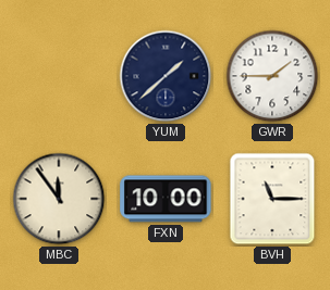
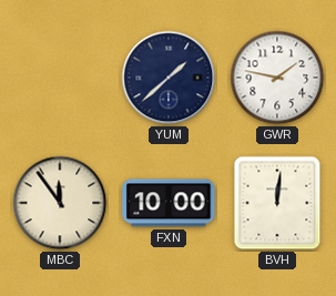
GWR: 1:45 -> 1:47 (277, 78)
BVH: 11:15 -> 12:01 (277, 203)
